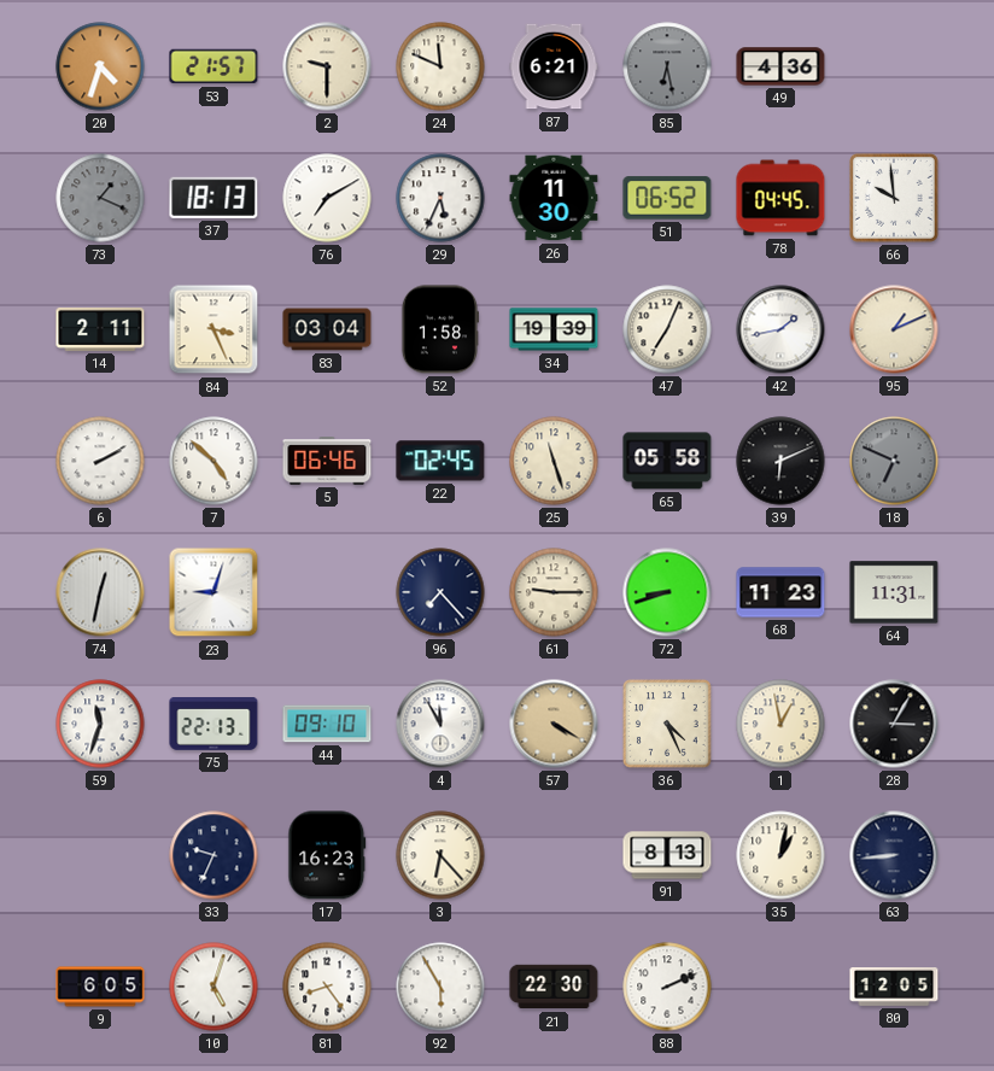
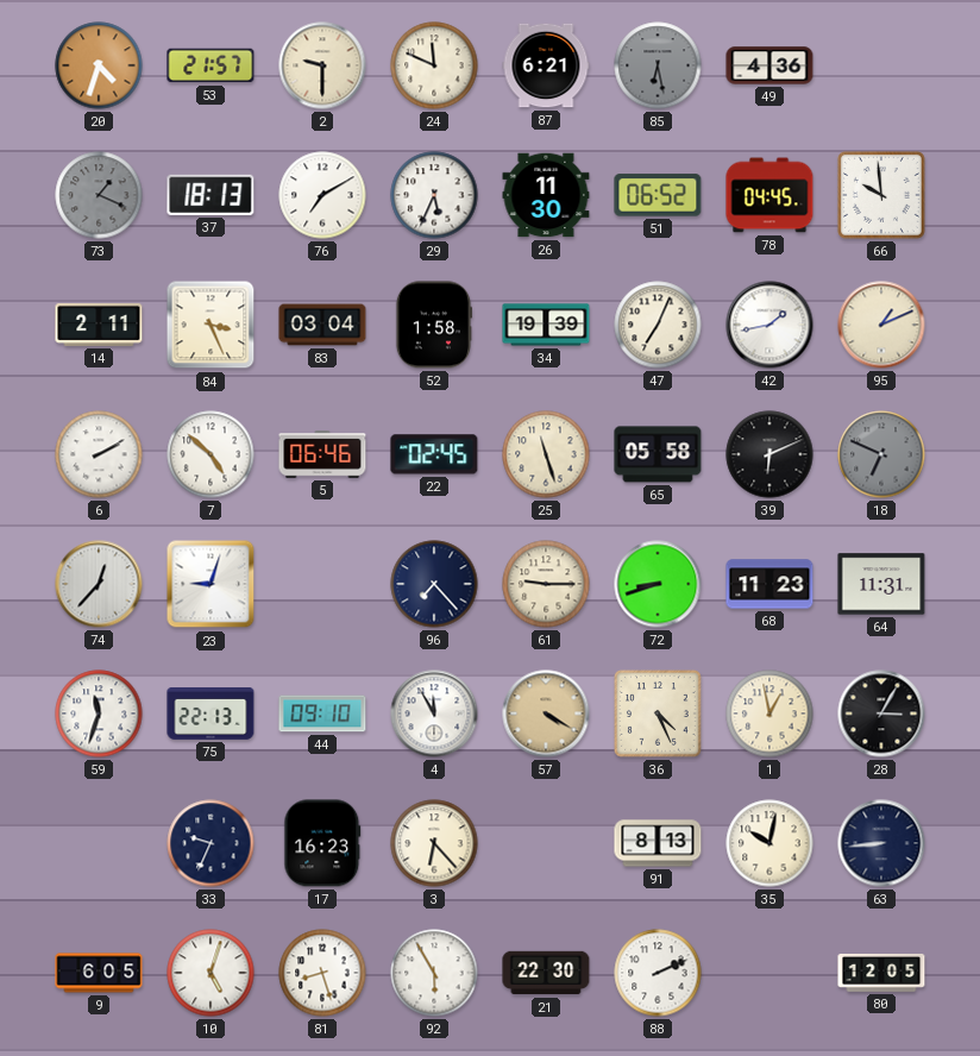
74: 12:32 -> 12:37 (99, 584)
35: 1:02 -> 10:02 (769, 843)
81: 8:24 -> 8:27 (322, 973)
